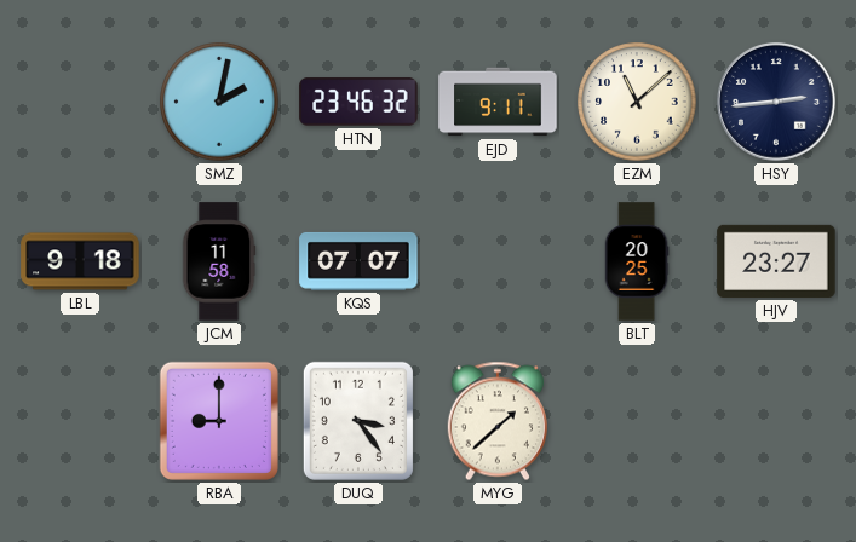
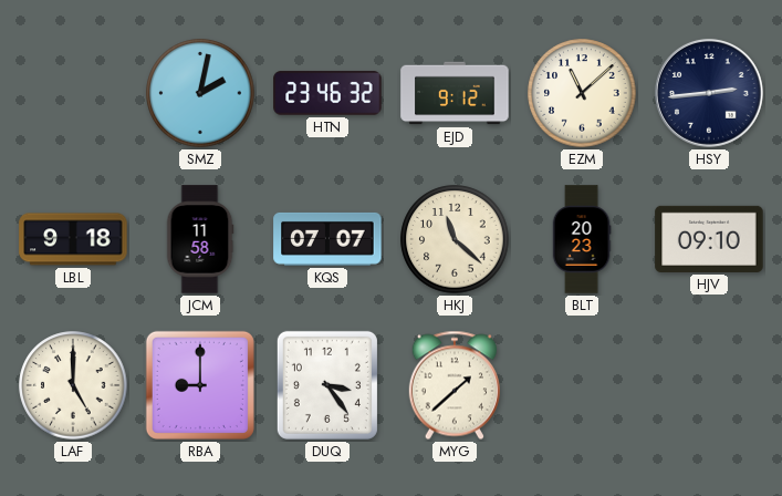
EJD: 9:11 -> 9:12 (455, 93)
HKJ: none -> 11:22 (455, 239)
BLT: 20:25 -> 20:23 (582, 239)
HJV: 23:27 -> 09:10 (709, 239)
LAF: none -> 5:00 (73, 385)
